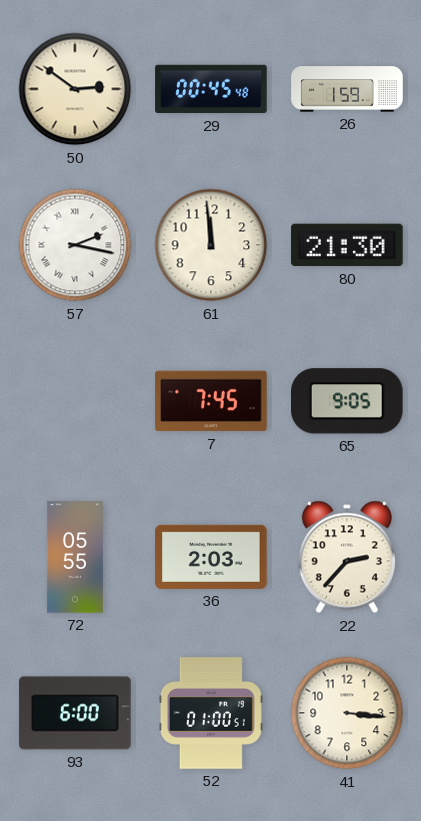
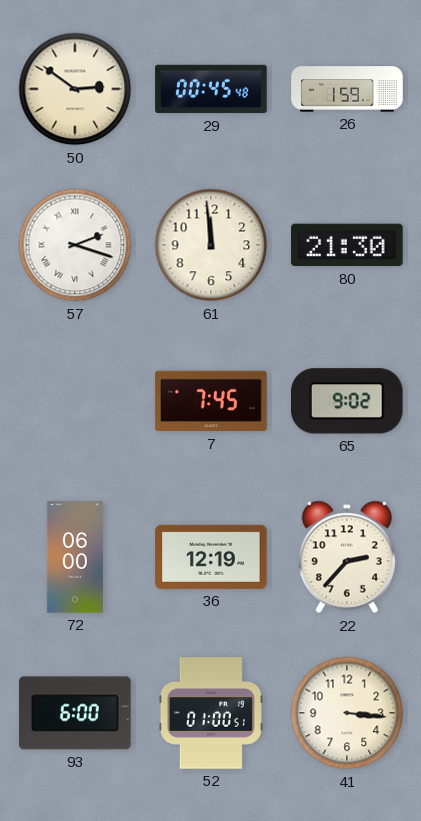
57: 2:17 -> 2:18 (75, 245)
65: 9:05 -> 9:02 (348, 401)
72: 05:55 -> 06:00 (75, 557)
36: 2:03 -> 12:19 (211, 557)
